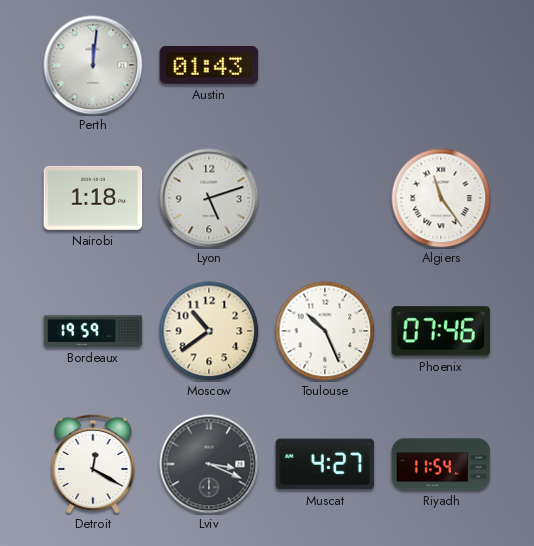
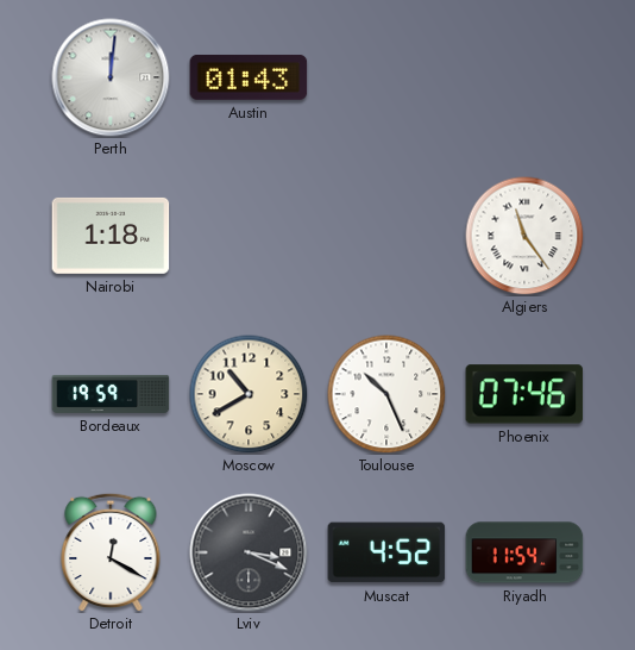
Lyon: 5:12 -> none (209, 198)
Moscow: 10:39 -> 10:40 (249, 394)
Muscat: 4:27 -> 4:52 (386, 552)
